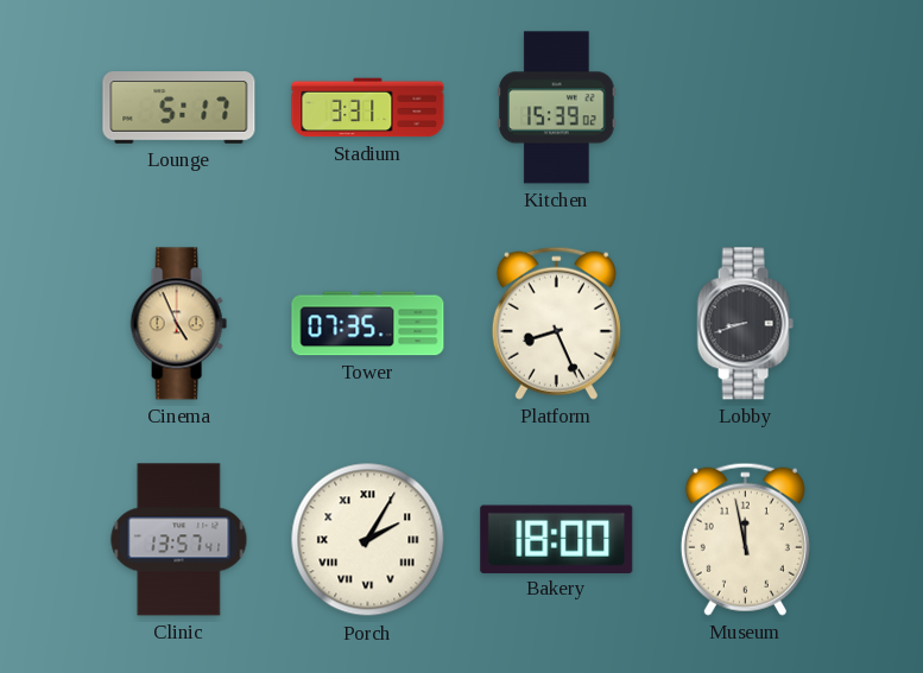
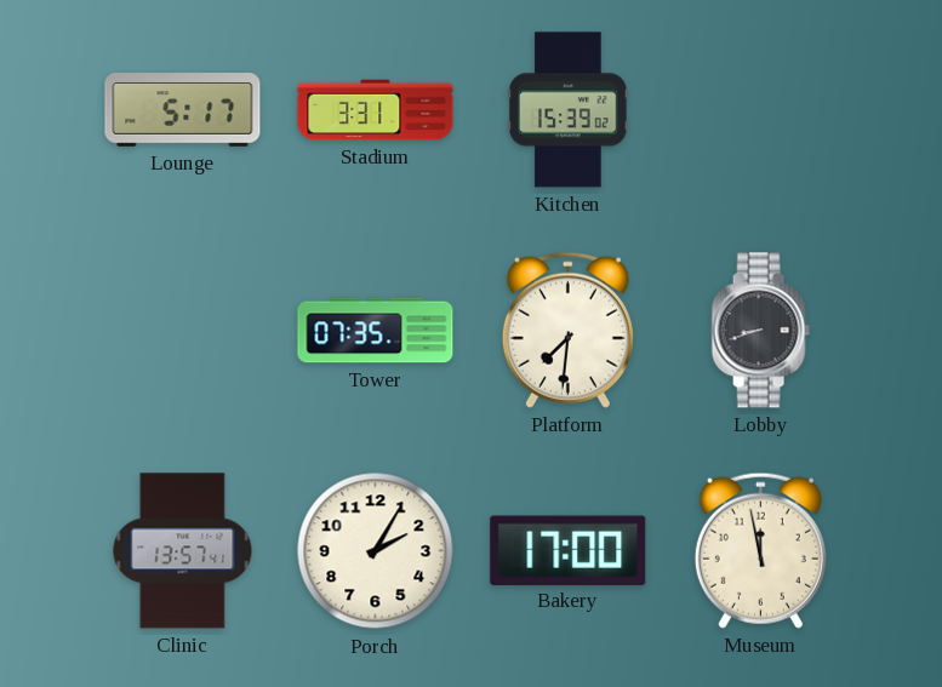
Cinema: 4:56 -> none (178, 324)
Platform: 8:26 -> 7:31 (567, 330)
Porch numerals: Roman -> Arabic (376, 551)
Bakery: 18:00 -> 17:00 (569, 550)
